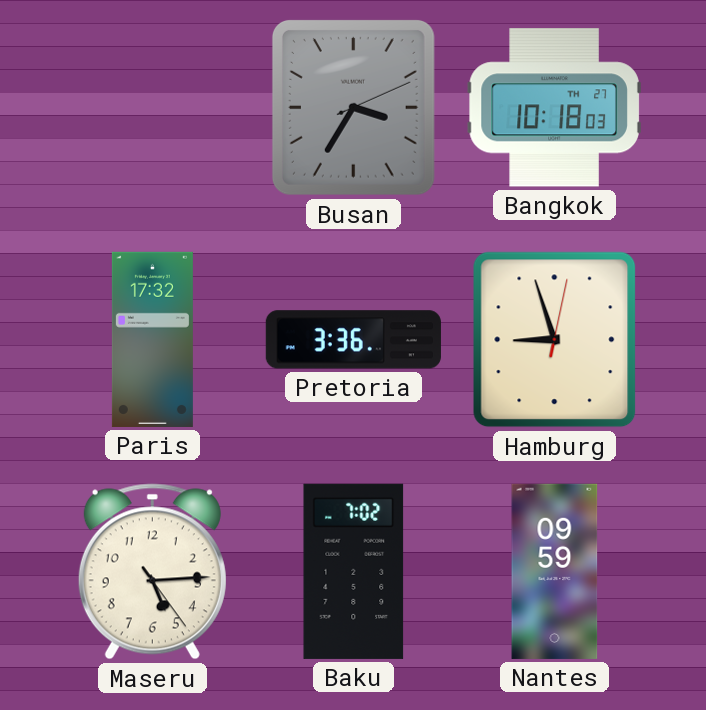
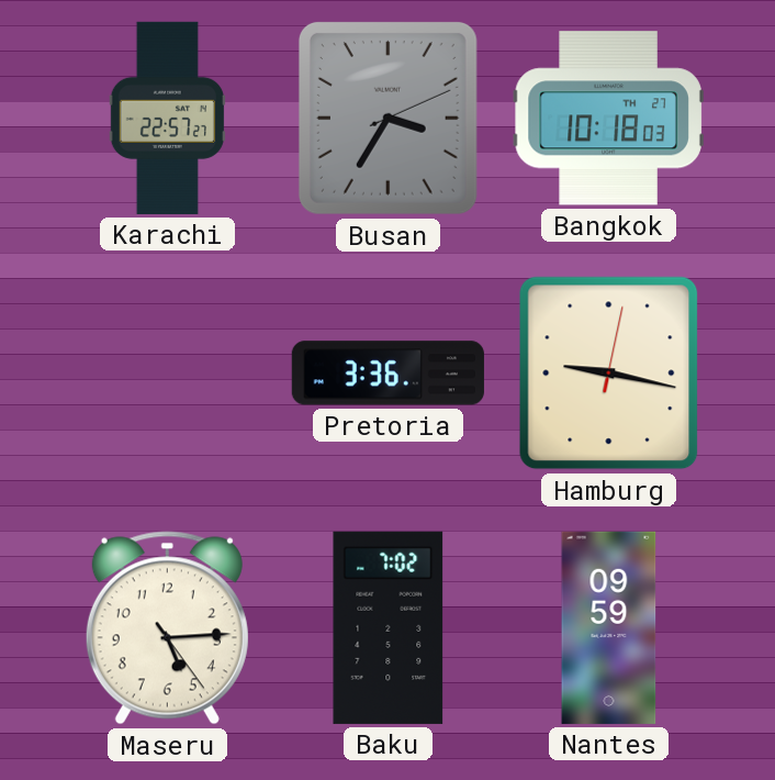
Karachi: none -> 22:57 (167, 118)
Paris: 17:32 -> none (152, 339)
Hamburg: 8:57 -> 9:17 (609, 374)
